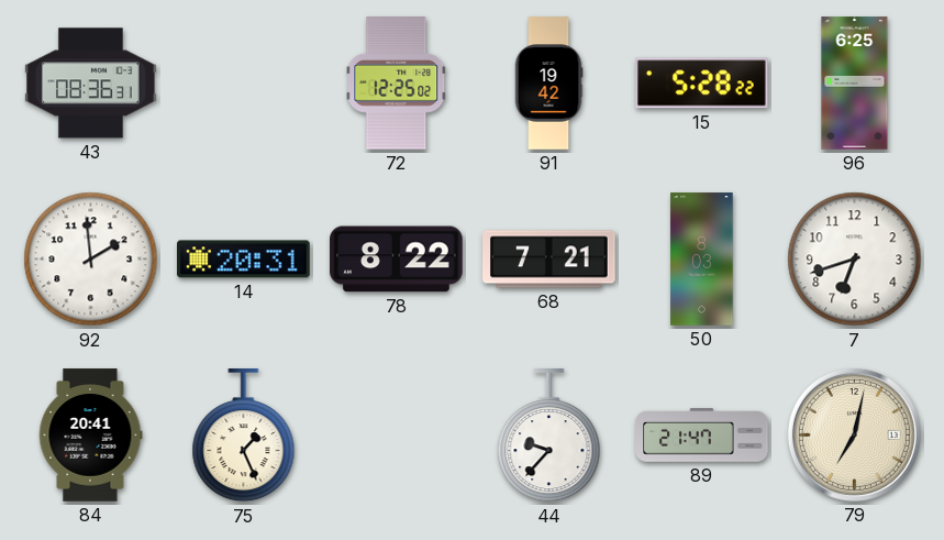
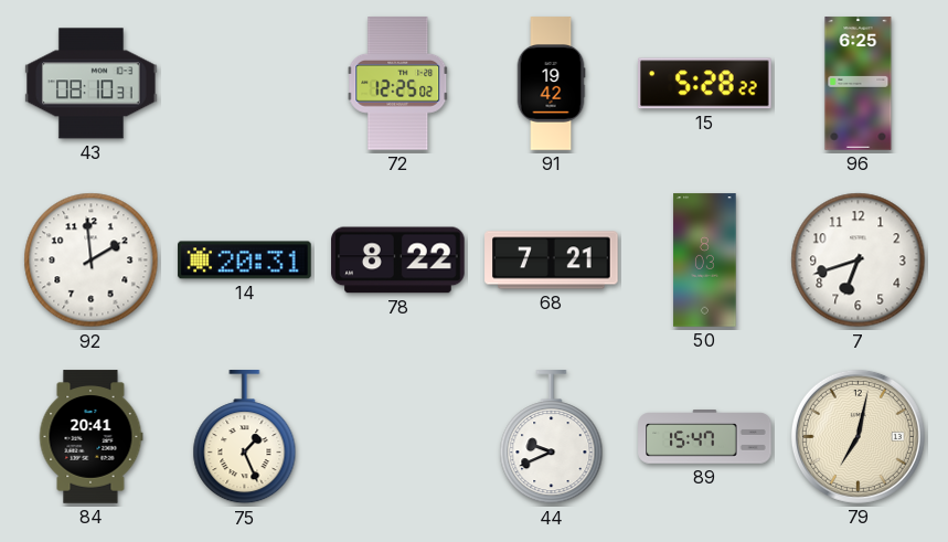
43: 08:36 -> 08:10 (92, 84)
44: 9:37 -> 9:41 (552, 437)
89: 21:47 -> 15:47 (705, 437)
